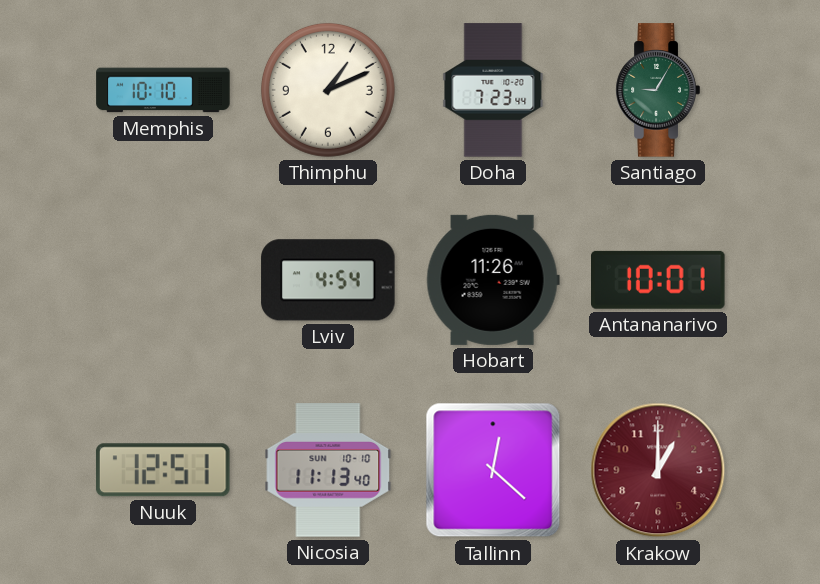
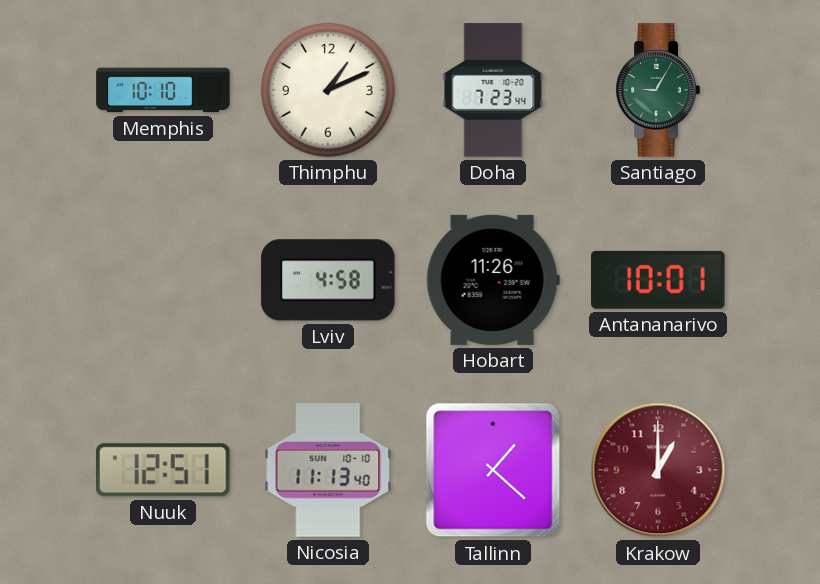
Lviv: 4:54 -> 4:58 (328, 280)
Tallinn: 12:22 -> 1:22 (493, 470)
